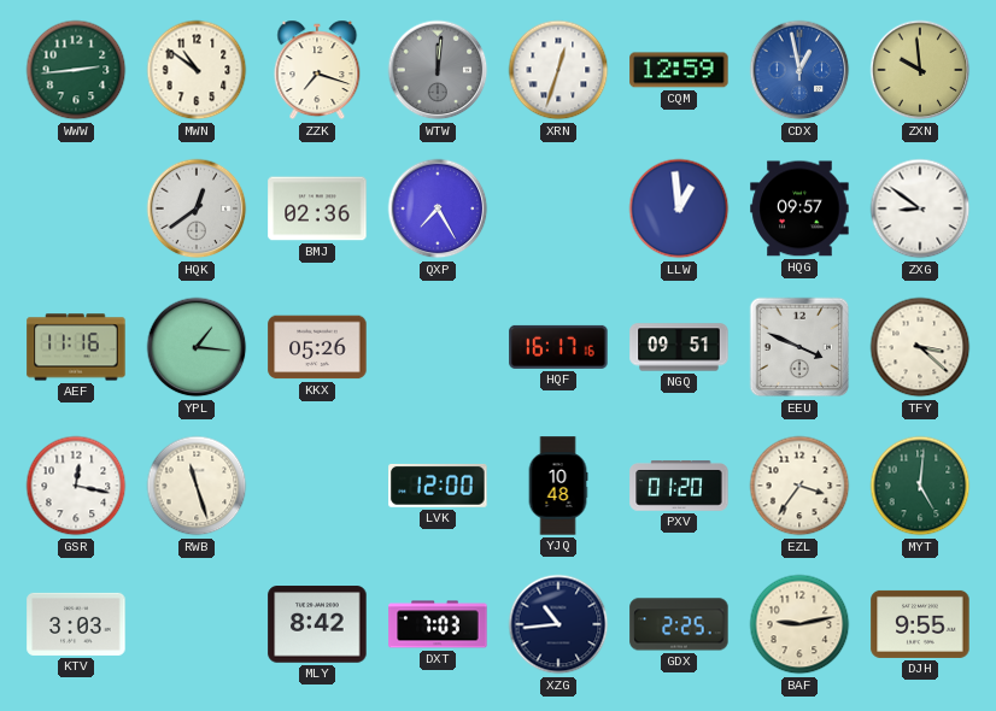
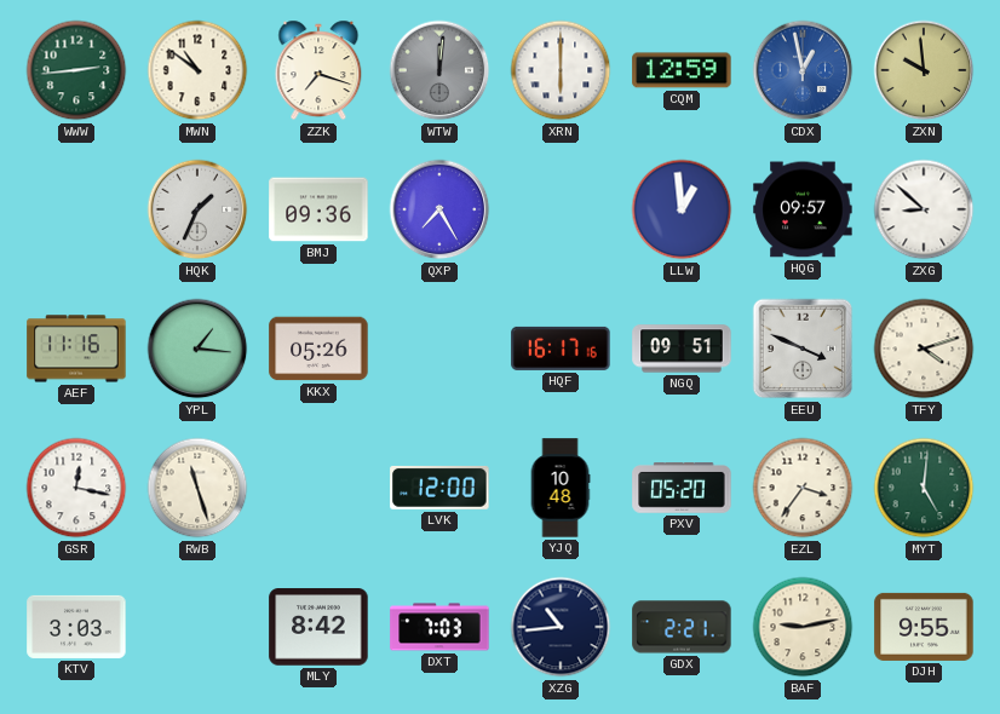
XRN: 12:33 -> 6:00 (561, 70)
HQK: 12:39 -> 1:34 (197, 209)
BMJ: 02:36 -> 09:36 (318, 209)
ZXG: 8:51 -> 8:52 (924, 209)
TFY: 3:22 -> 4:12 (924, 349)
PXV: 01:20 -> 05:20 (682, 488)
GDX: 2:25 -> 2:21 (682, 627)
